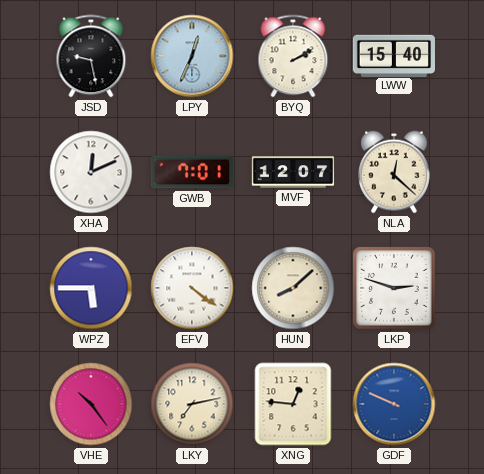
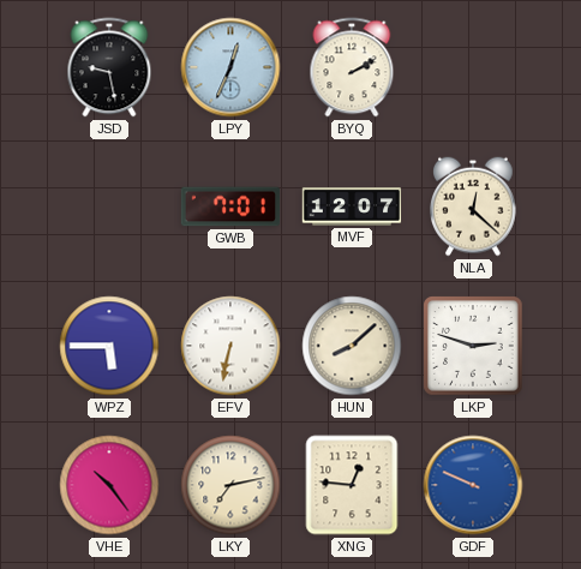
LWW: 15:40 -> none (394, 55)
XHA: 12:11 -> none (91, 172)
EFV: 4:21 -> 6:32 (230, 346)
